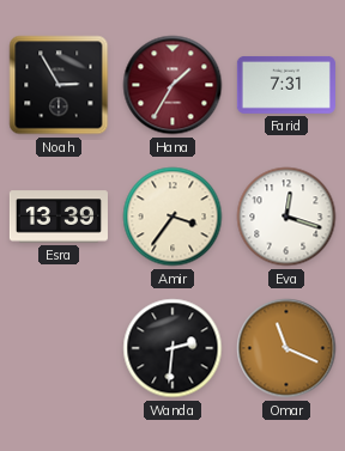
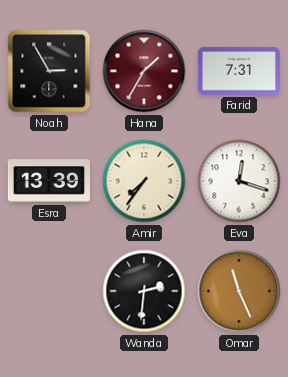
Amir: 3:36 -> 7:36 (144, 181)
Omar: 11:19 -> 11:26 (239, 291)
